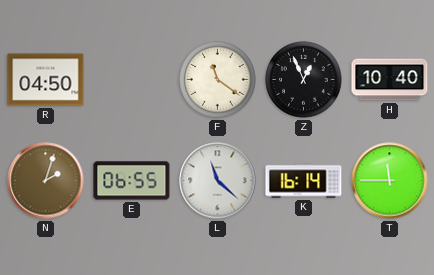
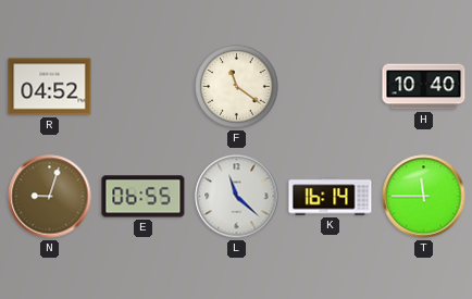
R: 04:50 -> 04:52 (50, 87)
Z: 12:56 -> none (304, 80)
N: 2:03 -> 9:03 (50, 197)
